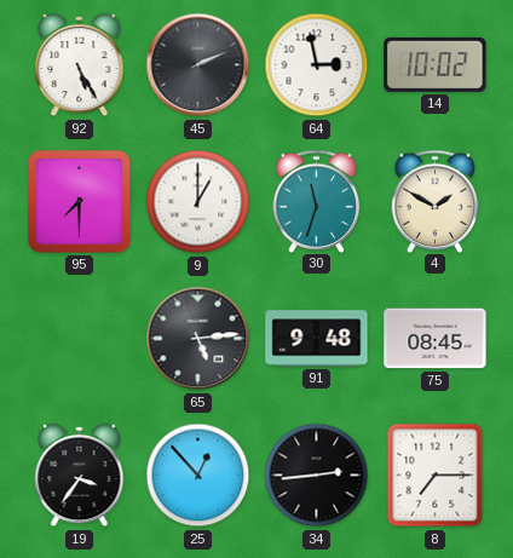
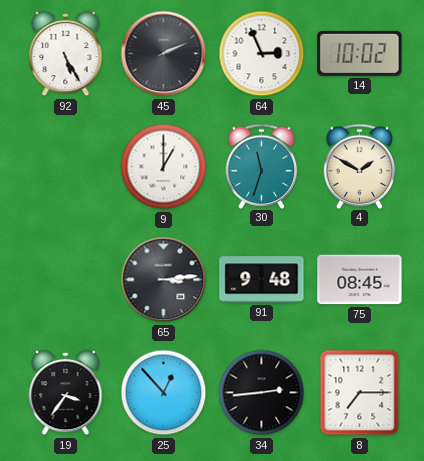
64: 2:58 -> 2:56 (262, 54)
95: 7:30 -> none (79, 201)
65: 5:14 -> 3:14 (164, 280)
